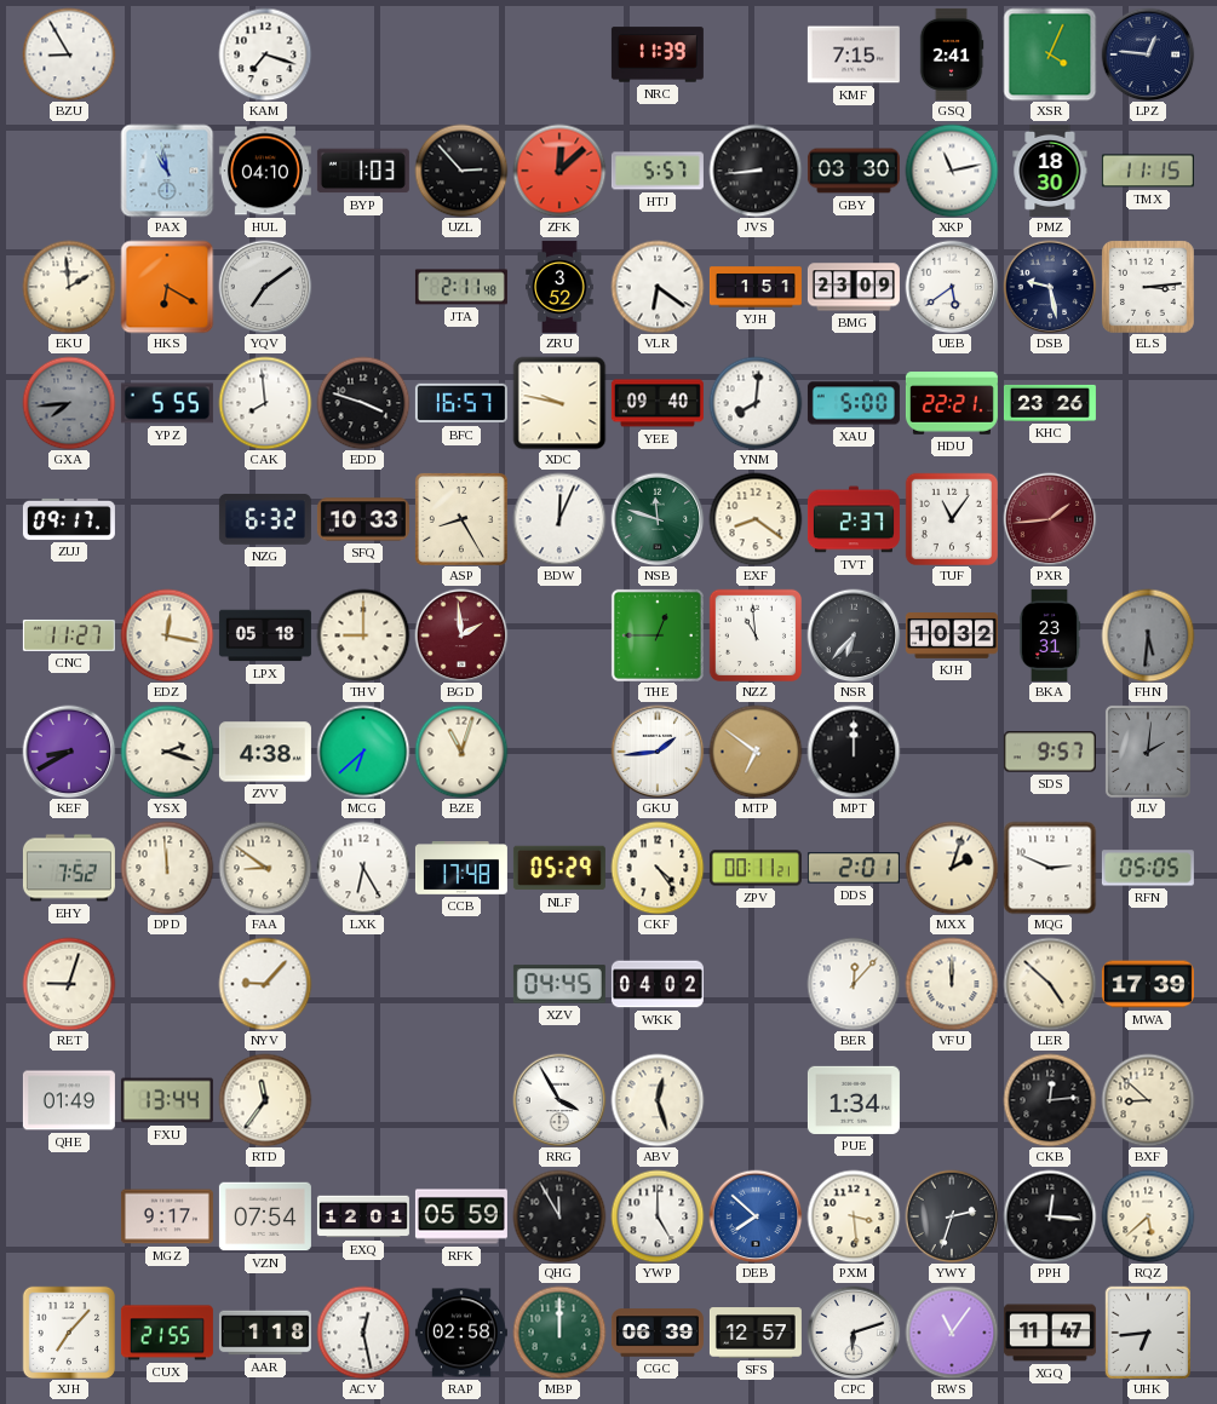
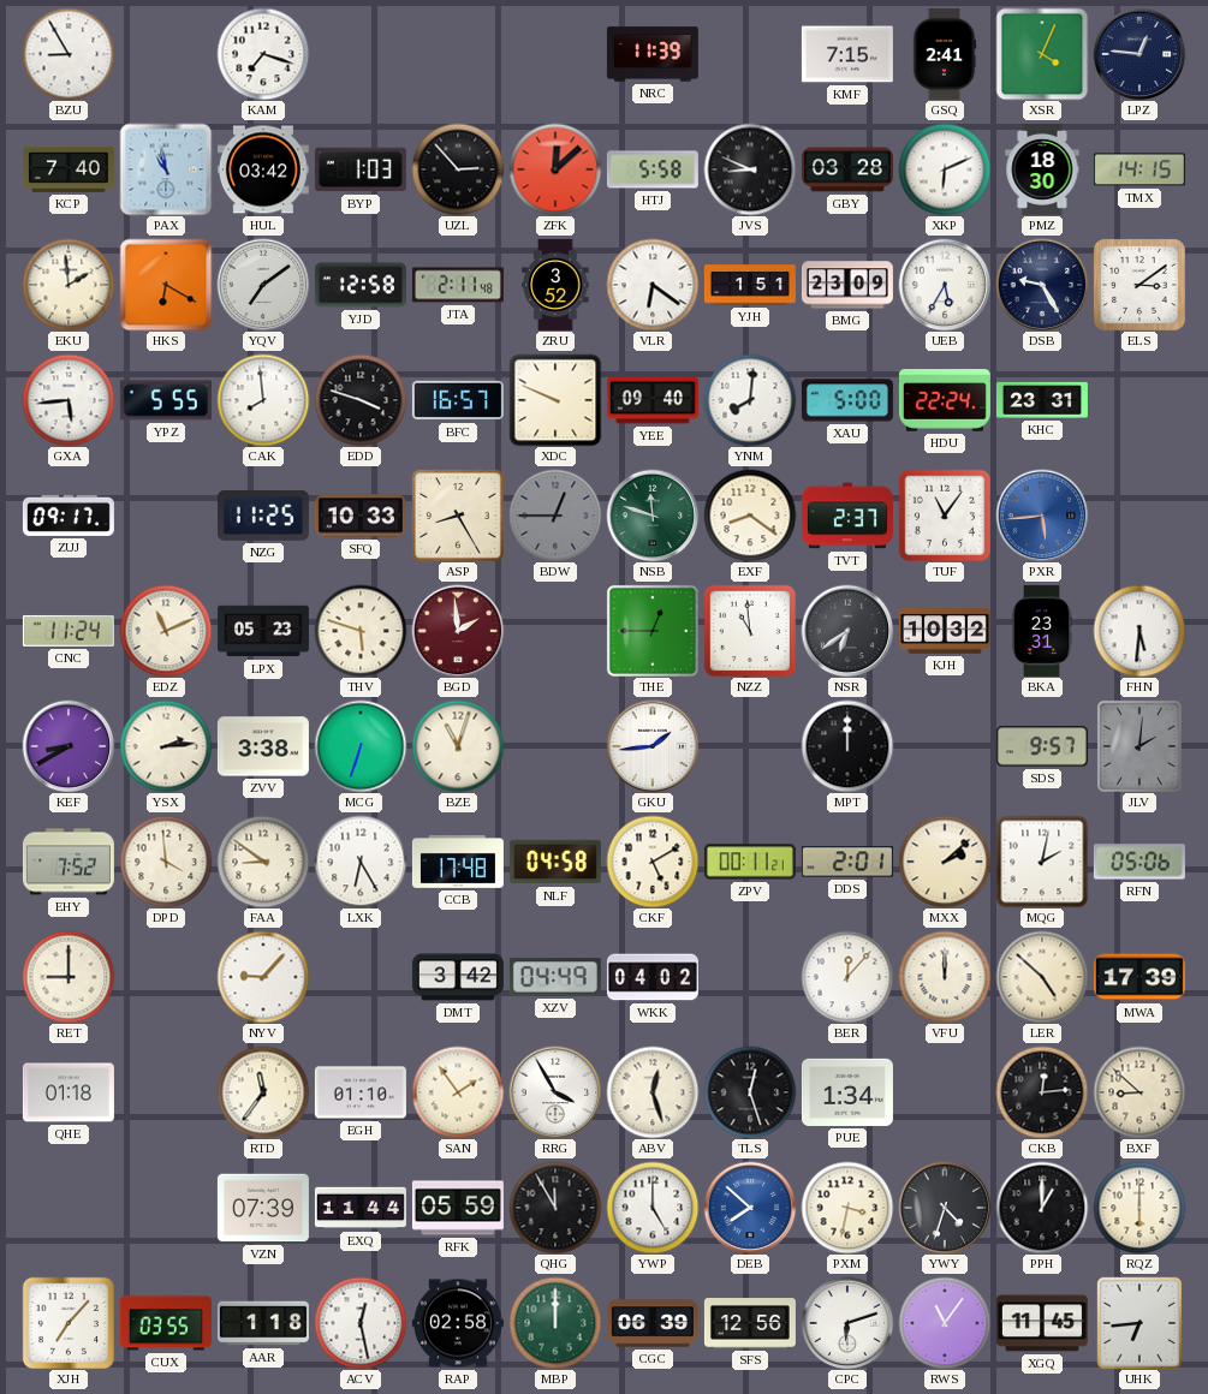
KCP: none -> 7:40 (69, 169)
HUL: 04:10 -> 03:42 (263, 169)
HTJ: 5:57 -> 5:58 (653, 169)
JVS: 8:44 -> 8:49 (750, 169)
GBY: 03:30 -> 03:28 (847, 169)
XKP: 11:13 -> 6:11 (945, 169)
TMX: 11:15 -> 14:15 (1139, 169)
YJD: none -> 12:58 (361, 285)
UEB: 5:39 -> 5:35 (945, 285)
DSB: 9:28 -> 9:25 (1042, 285)
ELS: 3:14 -> 3:09 (1139, 285)
GXA: 7:44 -> 5:44 (69, 400)
GXA dial: grey -> white (69, 400)
XDC: 9:47 -> 9:49 (555, 400)
HDU: 22:21 -> 22:24 (945, 400)
KHC: 23:26 -> 23:31 (1042, 400)
NZG: 6:32 -> 11:25 (263, 517)
BDW: 12:04 -> 12:45 (555, 516)
BDW dial: white -> grey (555, 516)
PXR: 1:44 -> 5:44 (1042, 516)
PXR dial: burgundy -> blue (1042, 516)
CNC: 11:27 -> 11:24 (69, 631)
EDZ: 12:17 -> 11:11 (166, 631)
LPX: 05:18 -> 05:23 (263, 631)
THV: 9:00 -> 5:48 (361, 631)
NSR: 6:37 -> 6:39 (847, 631)
FHN dial: grey -> white (1139, 631)
YSX: 2:18 -> 2:14 (166, 746)
ZVV: 4:38 -> 3:38 (263, 746)
MCG: 6:38 -> 6:33 (361, 746)
MTP: 6:51 -> none (756, 752)
DPD: 11:59 -> 3:59 (166, 862)
NLF: 05:29 -> 04:58 (555, 862)
CKF: 4:24 -> 5:10 (653, 862)
MXX: 2:03 -> 2:08 (945, 862)
MQG: 2:49 -> 2:02 (1042, 862)
RFN: 05:05 -> 05:06 (1139, 862)
RET: 9:03 -> 9:00 (69, 977)
DMT: none -> 3:42 (458, 977)
XZV: 04:45 -> 04:49 (555, 977)
QHE: 01:49 -> 01:18 (69, 1092)
FXU: 13:44 -> none (167, 1100)
EGH: none -> 01:10 (361, 1092)
SAN: none -> 1:54 (458, 1092)
TLS: none -> 12:27 (750, 1092)
MGZ: 9:17 -> none (167, 1216)
VZN: 07:54 -> 07:39 (263, 1208)
EXQ: 12:01 -> 11:44 (361, 1208)
PXM: 3:29 -> 3:32 (847, 1208)
YWY: 2:33 -> 4:33 (945, 1208)
PPH: 12:16 -> 1:00 (1042, 1208)
RQZ: 5:38 -> 6:00 (1139, 1208)
CUX: 21:55 -> 03:55 (166, 1323)
SFS: 12:57 -> 12:56 (750, 1323)
XGQ: 11:47 -> 11:45 (1042, 1323)
